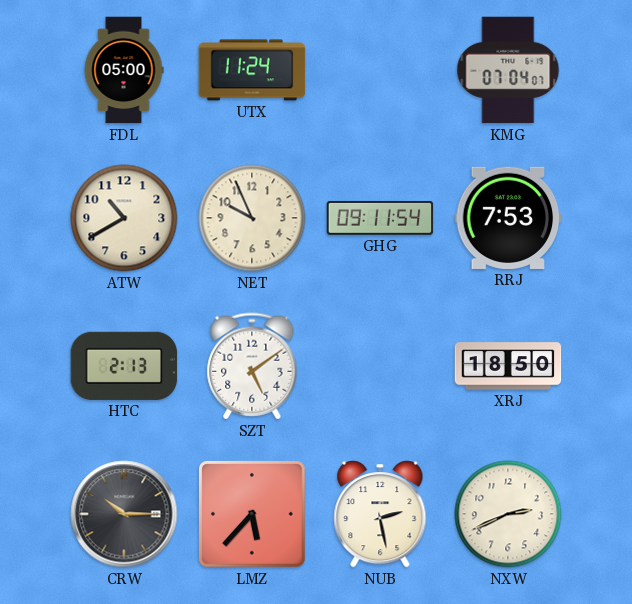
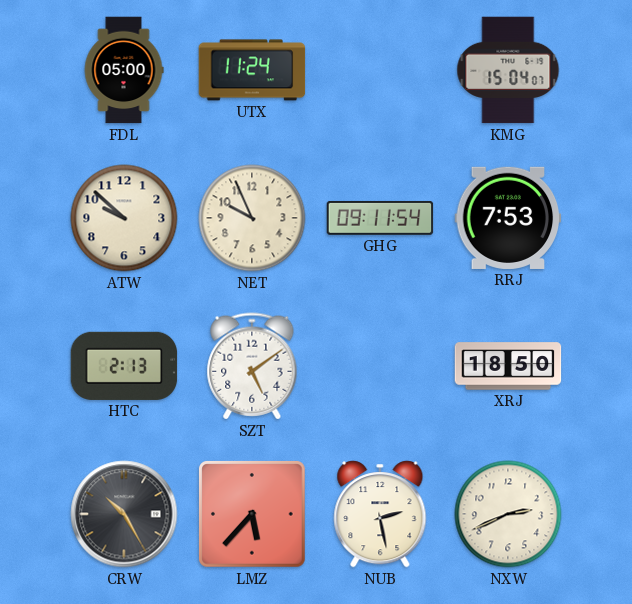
KMG: 07:04 -> 15:04 (508, 70)
ATW: 10:40 -> 9:52 (124, 218)
CRW: 10:15 -> 10:25 (124, 514)
